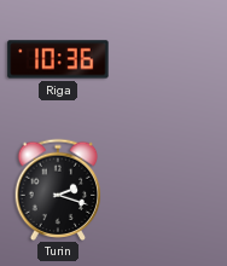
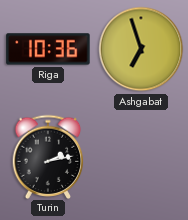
Ashgabat: none -> 6:57 (141, 49)
Turin: 2:18 -> 2:13 (48, 156)
